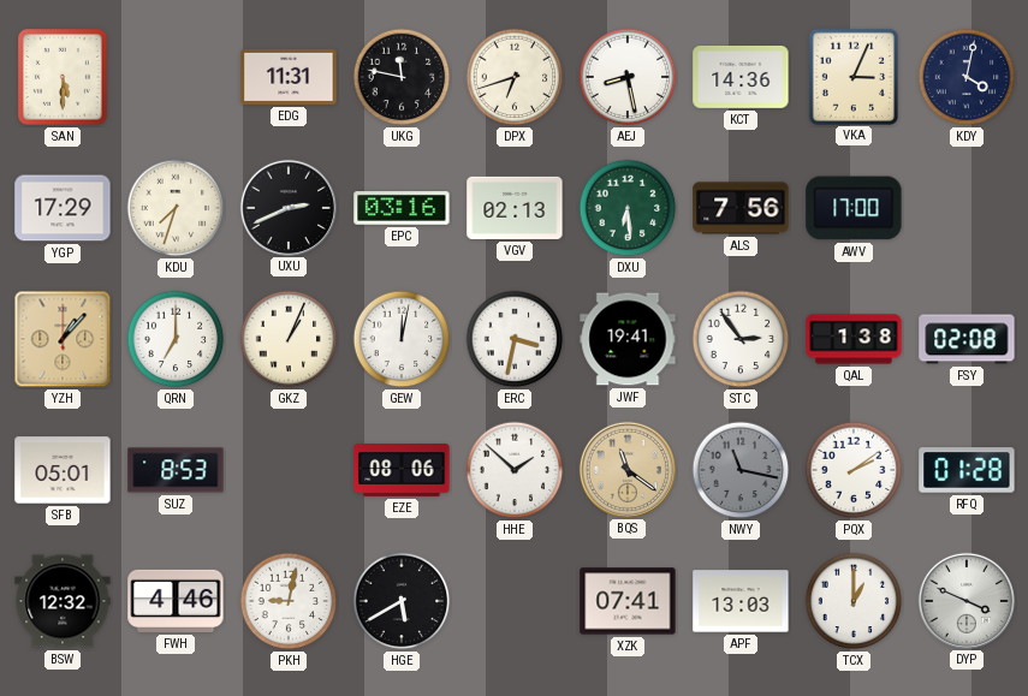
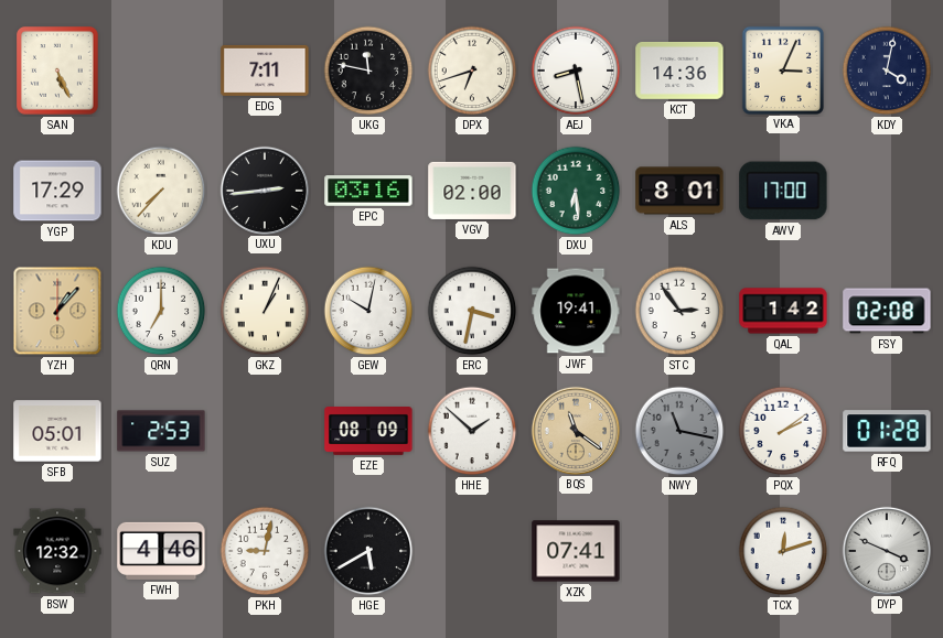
SAN: 5:30 -> 5:26 (58, 72)
EDG: 11:31 -> 7:11 (265, 71)
KDU: 7:33 -> 7:37 (161, 191)
UXU: 2:41 -> 2:44 (264, 190)
VGV: 02:13 -> 02:00 (472, 191)
ALS: 7:56 -> 8:01 (679, 191)
GEW: 12:02 -> 10:02 (368, 311)
QAL: 1:38 -> 1:42 (783, 311)
SUZ: 8:53 -> 2:53 (161, 431)
EZE: 08:06 -> 08:09 (368, 432)
APF: 13:03 -> none (741, 601)
TCX: 1:00 -> 12:12 (783, 551)
